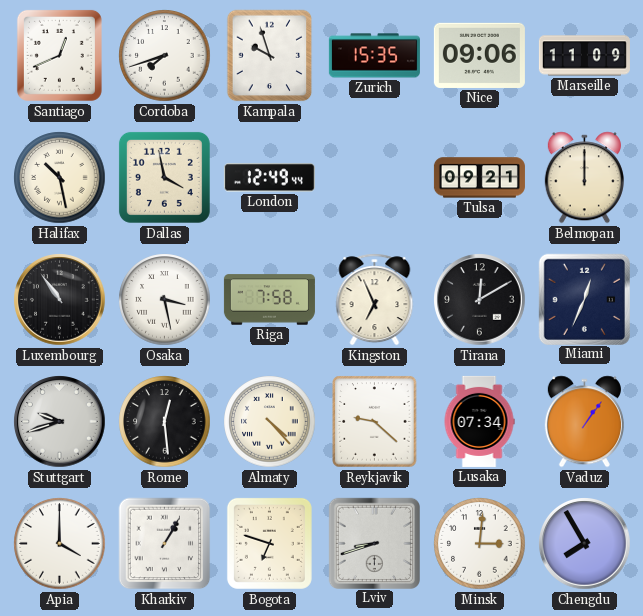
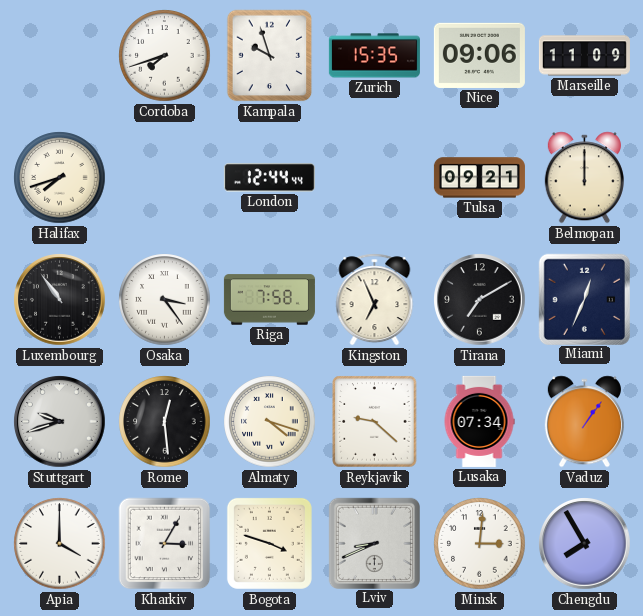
Santiago: 12:41 -> none (59, 55)
Halifax: 10:28 -> 7:42 (60, 178)
Dallas: 3:58 -> none (164, 177)
London: 12:49 -> 12:44 (269, 178)
Osaka: 3:28 -> 3:24 (165, 300)
Tirana: 12:10 -> 7:10 (480, 300)
Almaty: 4:23 -> 4:18 (270, 422)
Kharkiv: 1:05 -> 3:05 (165, 544)
Bogota: 6:48 -> 3:48 (269, 543)
Lviv: 8:42 -> 8:41 (374, 543)
